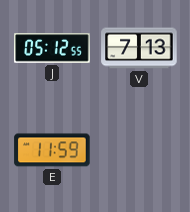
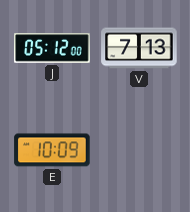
J: 05:12:55 -> 05:12:00 (52, 48)
E: 11:59 -> 10:09 (52, 150)
